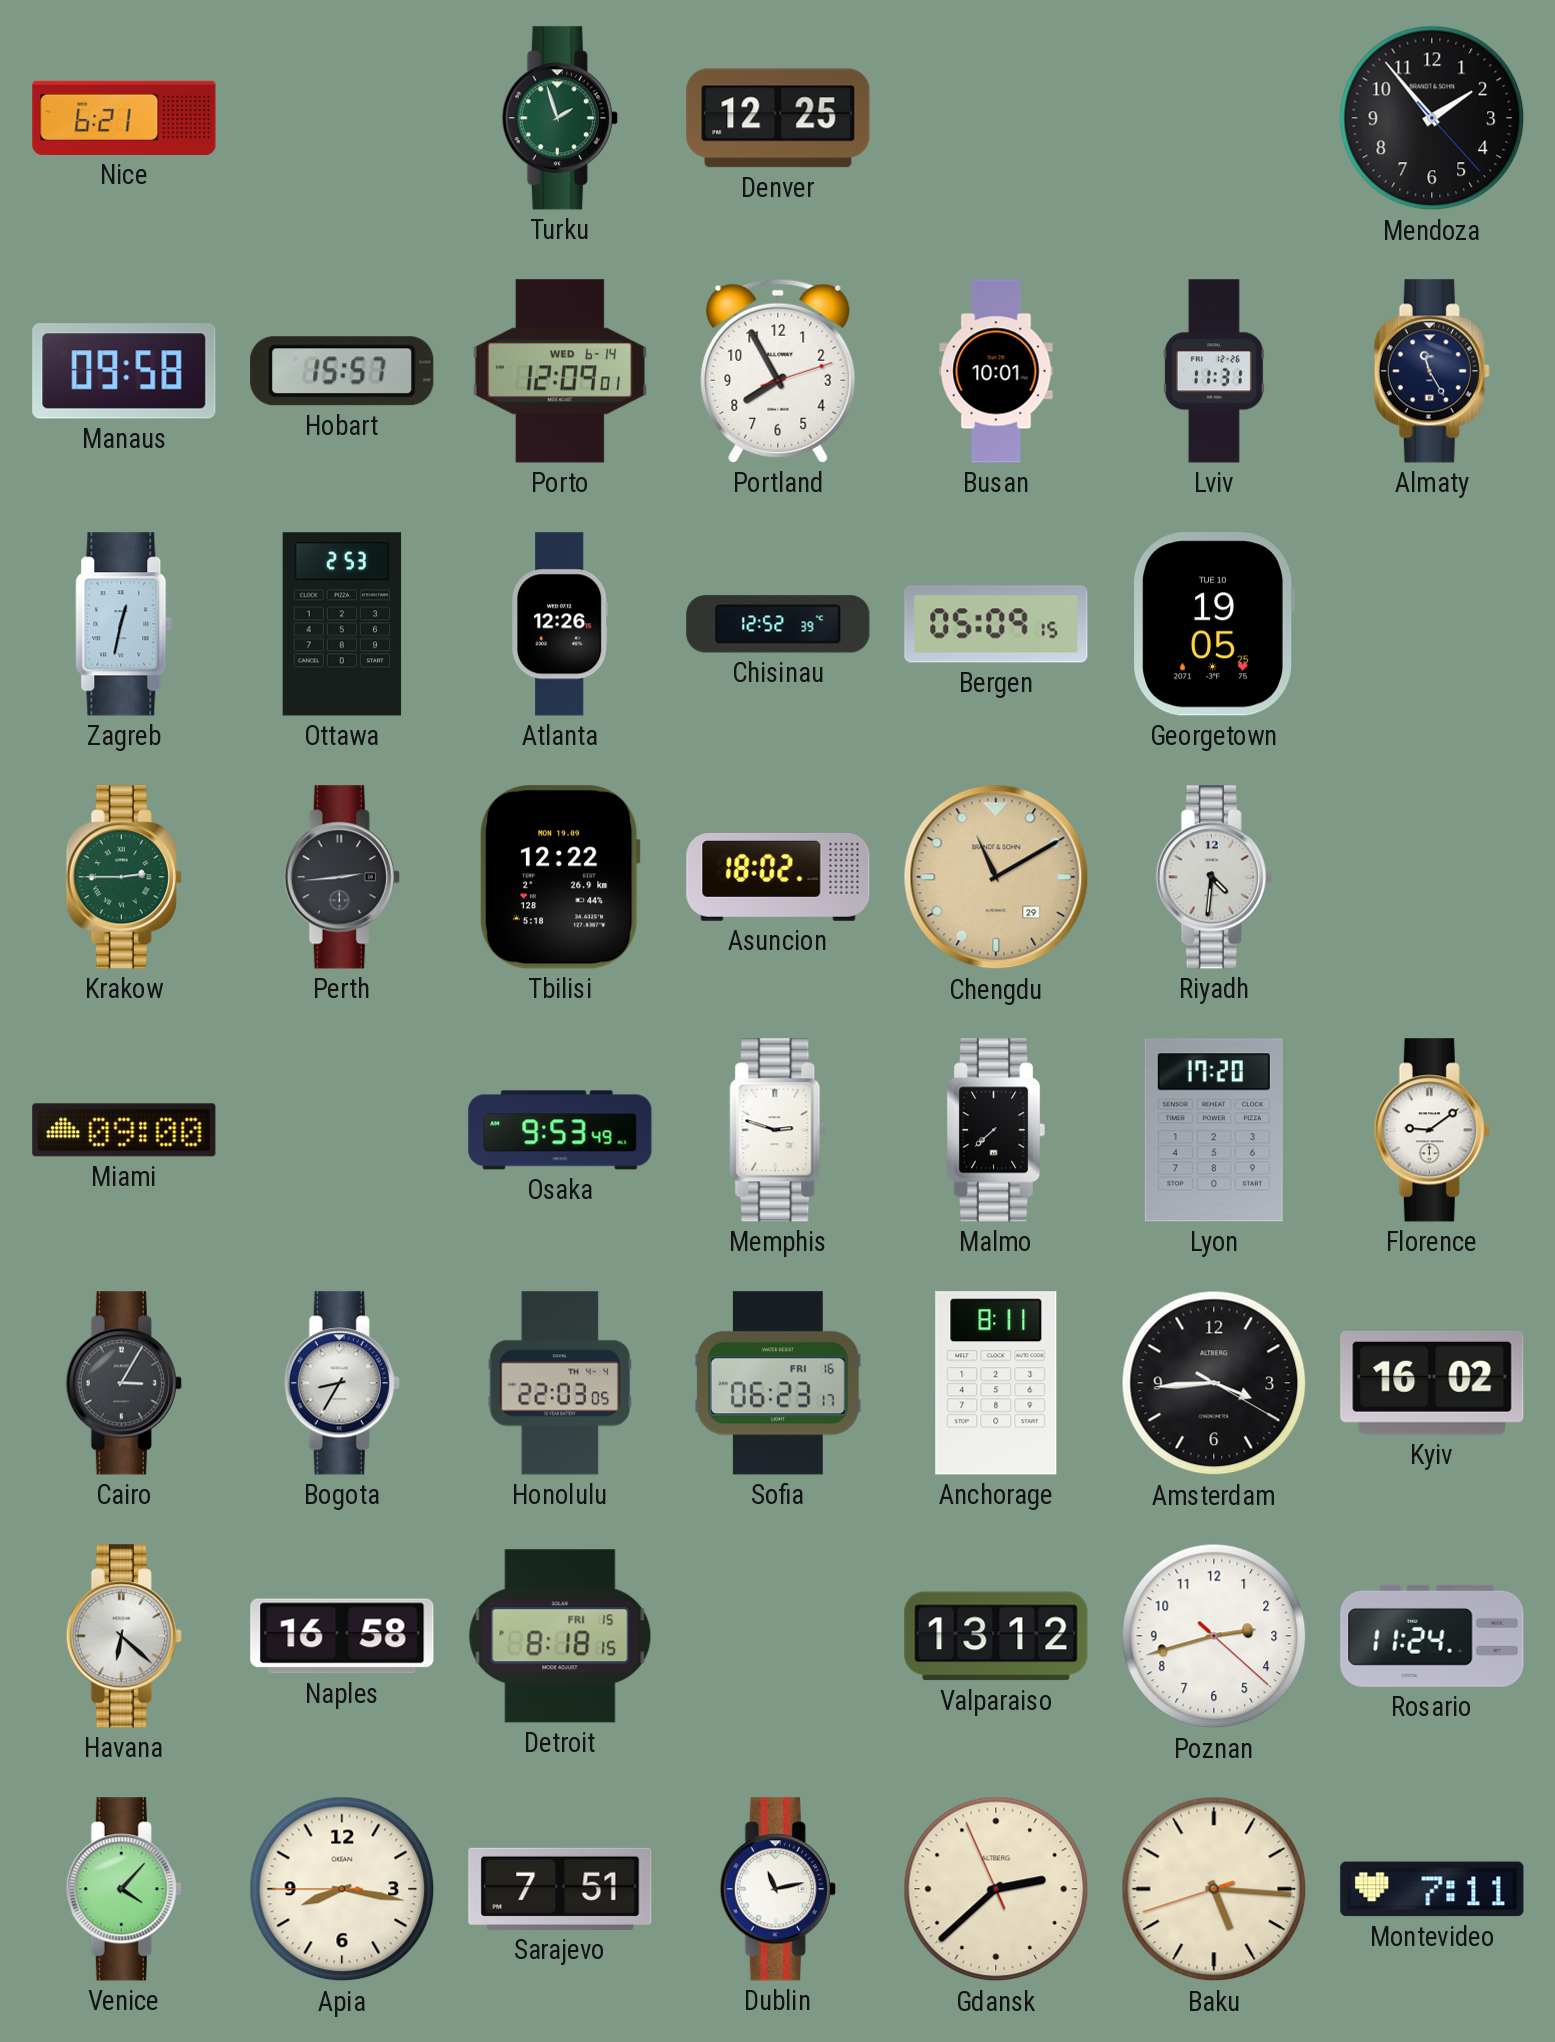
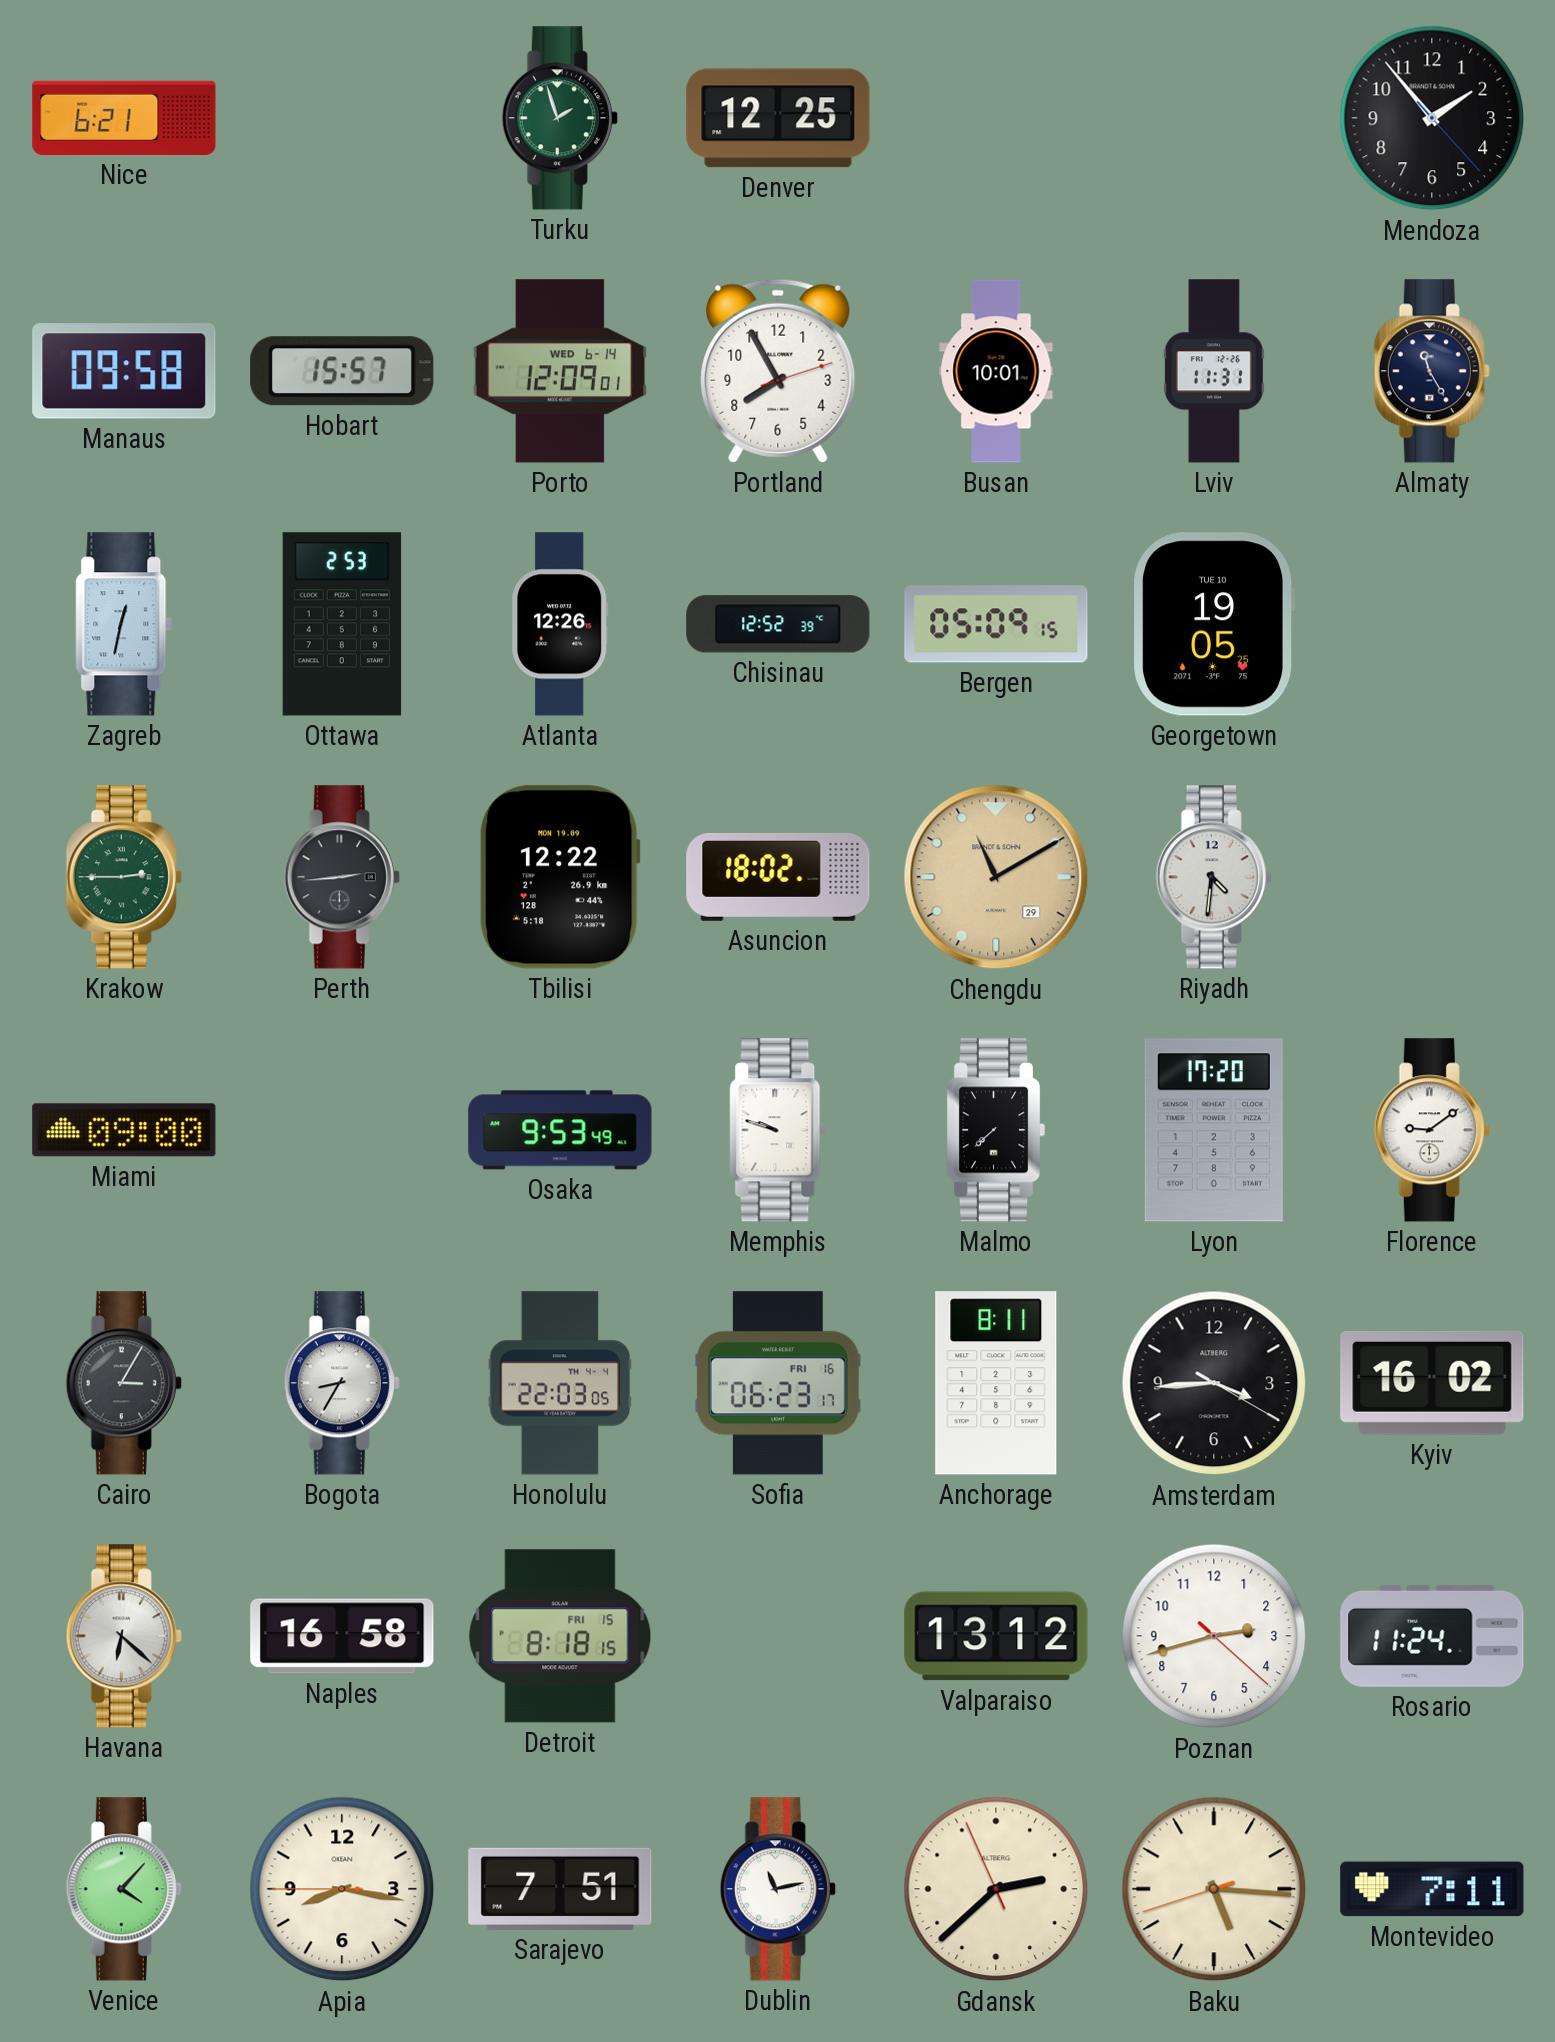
Memphis: 2:48 -> 9:48 (778, 1130)
